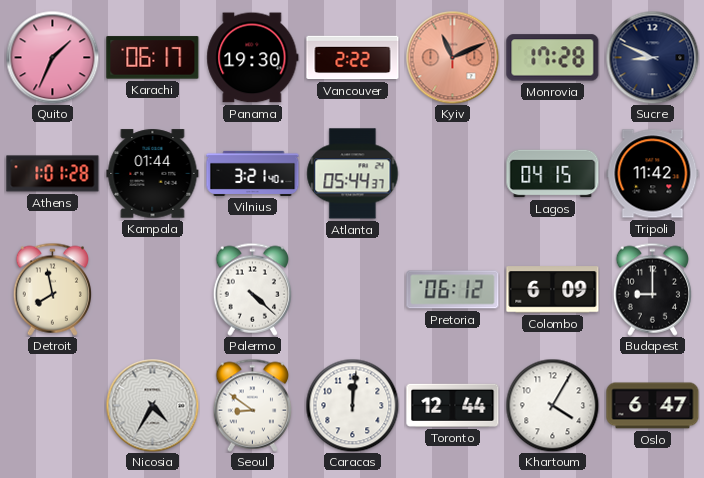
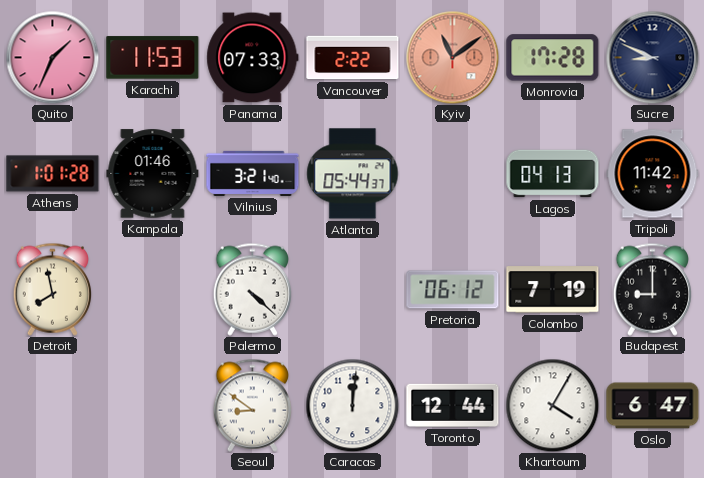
Karachi: 06:17 -> 11:53 (153, 58)
Panama: 19:30 -> 07:33 (253, 58)
Kyiv: 11:11 -> 11:09 (452, 57)
Kampala: 01:44 -> 01:46 (153, 174)
Lagos: 04:15 -> 04:13 (553, 174)
Colombo: 6:09 -> 7:19 (553, 290)
Nicosia: 4:35 -> none (152, 405)
